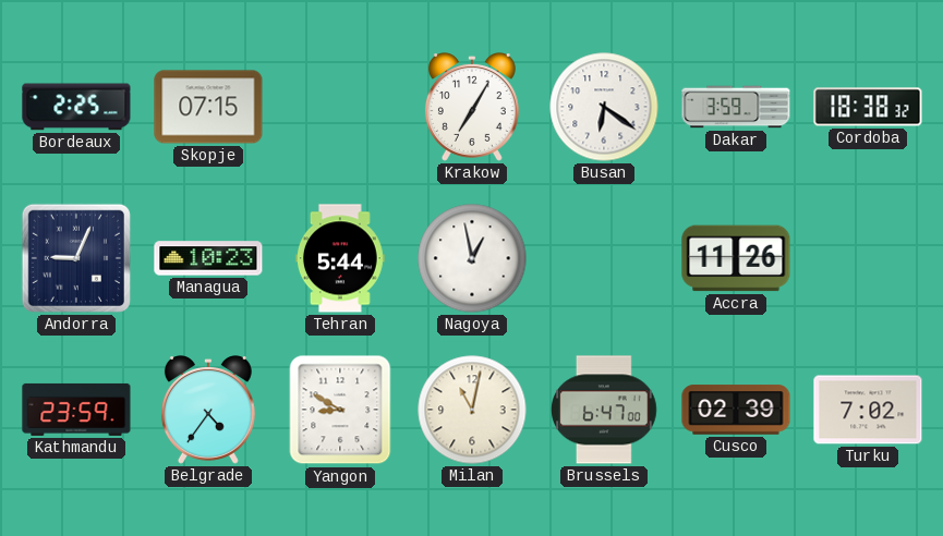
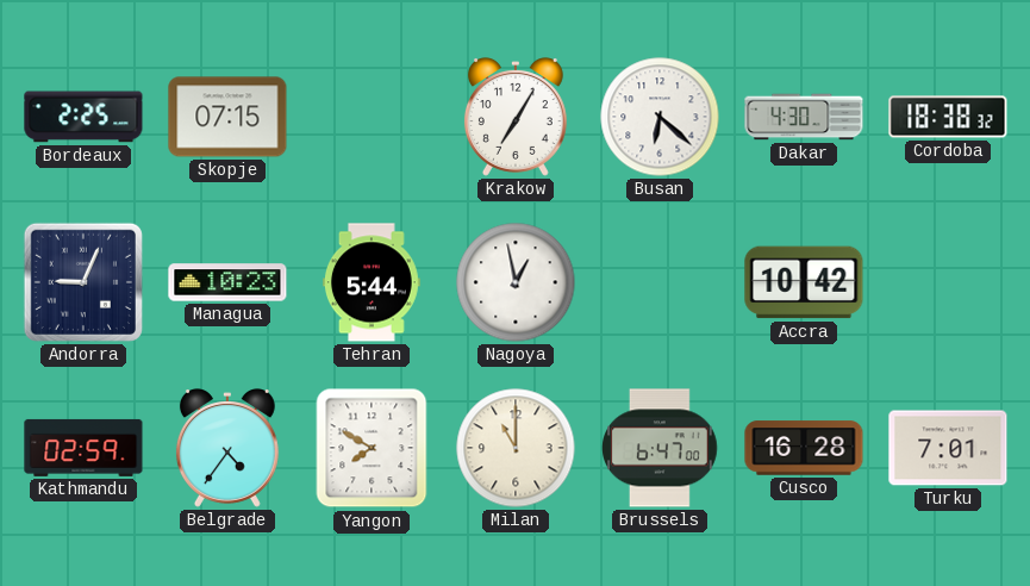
Busan: 6:21 -> 6:22 (660, 117)
Dakar: 3:59 -> 4:30 (804, 117)
Accra: 11:26 -> 10:42 (804, 282)
Kathmandu: 23:59 -> 02:59 (83, 448)
Yangon: 8:50 -> 7:50 (372, 448)
Milan: 11:02 -> 11:00 (516, 448)
Cusco: 02:39 -> 16:28 (804, 448)
Turku: 7:02 -> 7:01 (948, 448)
